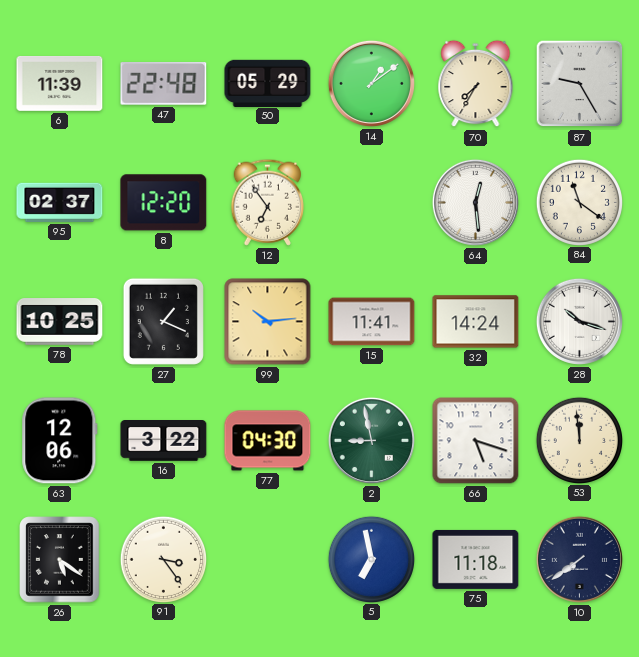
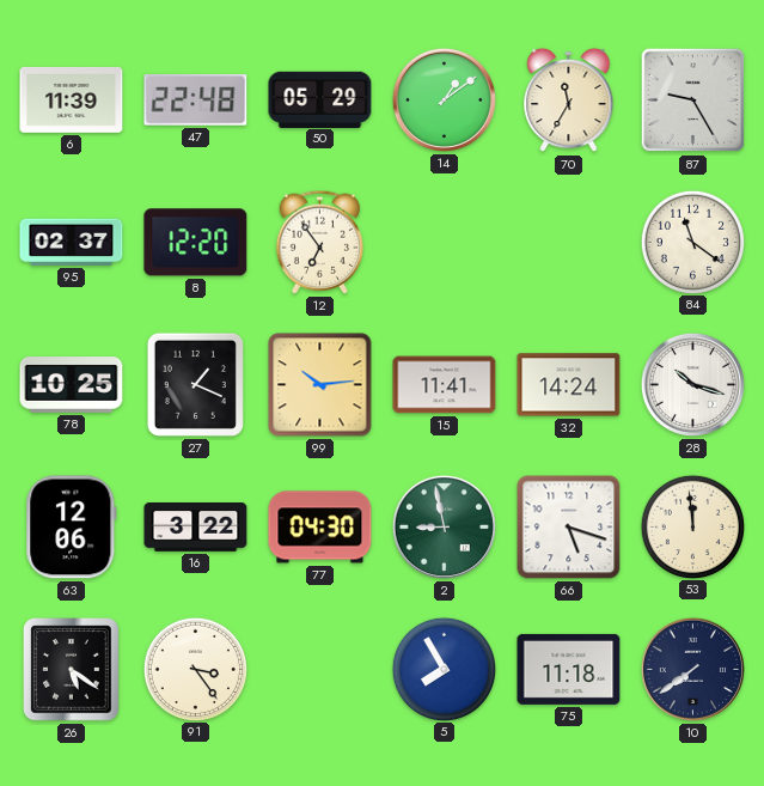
70: 7:35 -> 11:35 (569, 100)
64: 12:29 -> none (475, 202)
5: 6:58 -> 7:55 (444, 669)
